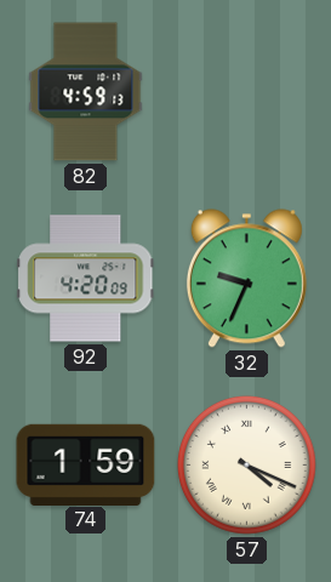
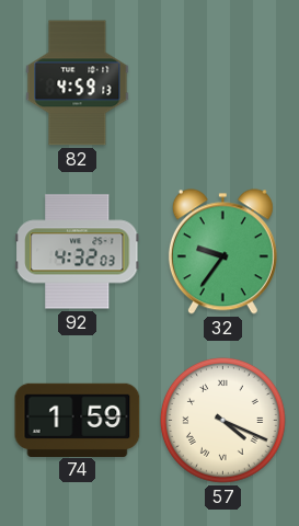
92: 4:20 -> 4:32 (78, 252)
32: 9:34 -> 9:36 (222, 252)
